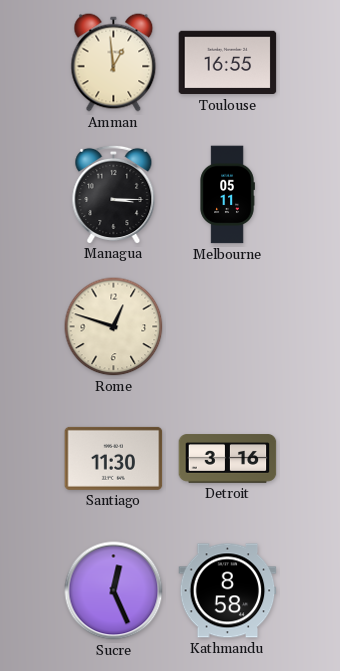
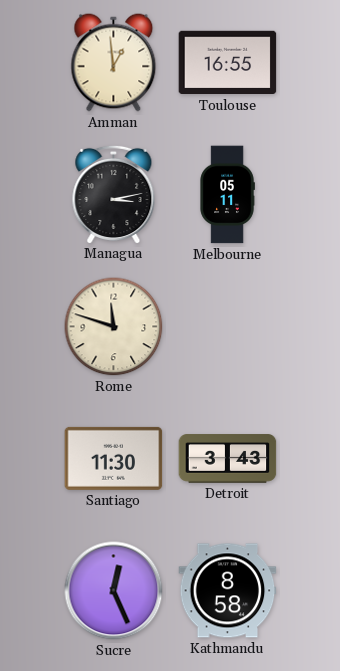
Managua: 3:15 -> 3:13 (114, 194)
Rome: 12:48 -> 11:48 (114, 327)
Detroit: 3:16 -> 3:43 (228, 459)
